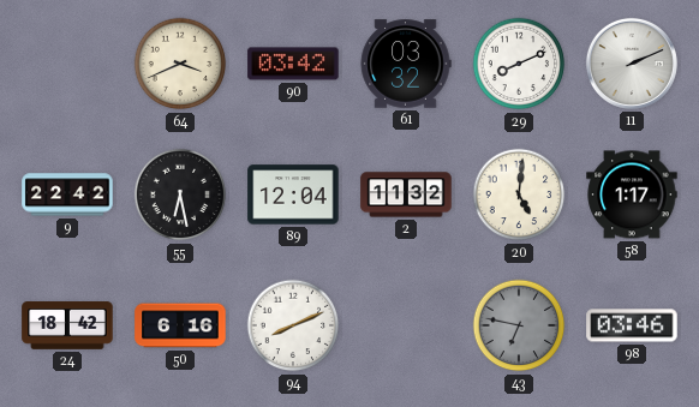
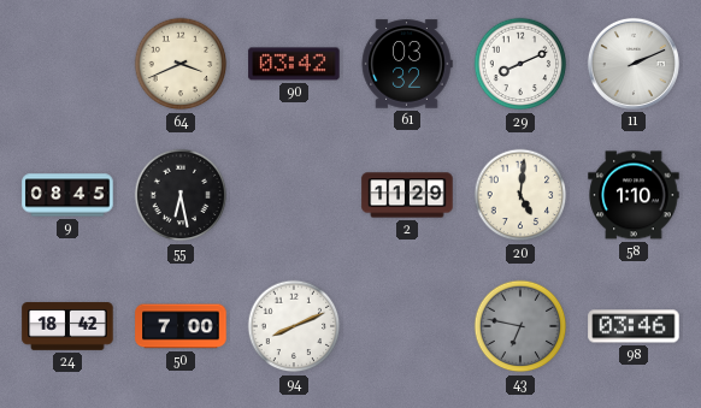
9: 22:42 -> 08:45 (67, 195)
89: 12:04 -> none (293, 194)
2: 11:32 -> 11:29 (407, 195)
58: 1:17 -> 1:10 (634, 195)
50: 6:16 -> 7:00 (181, 326)
